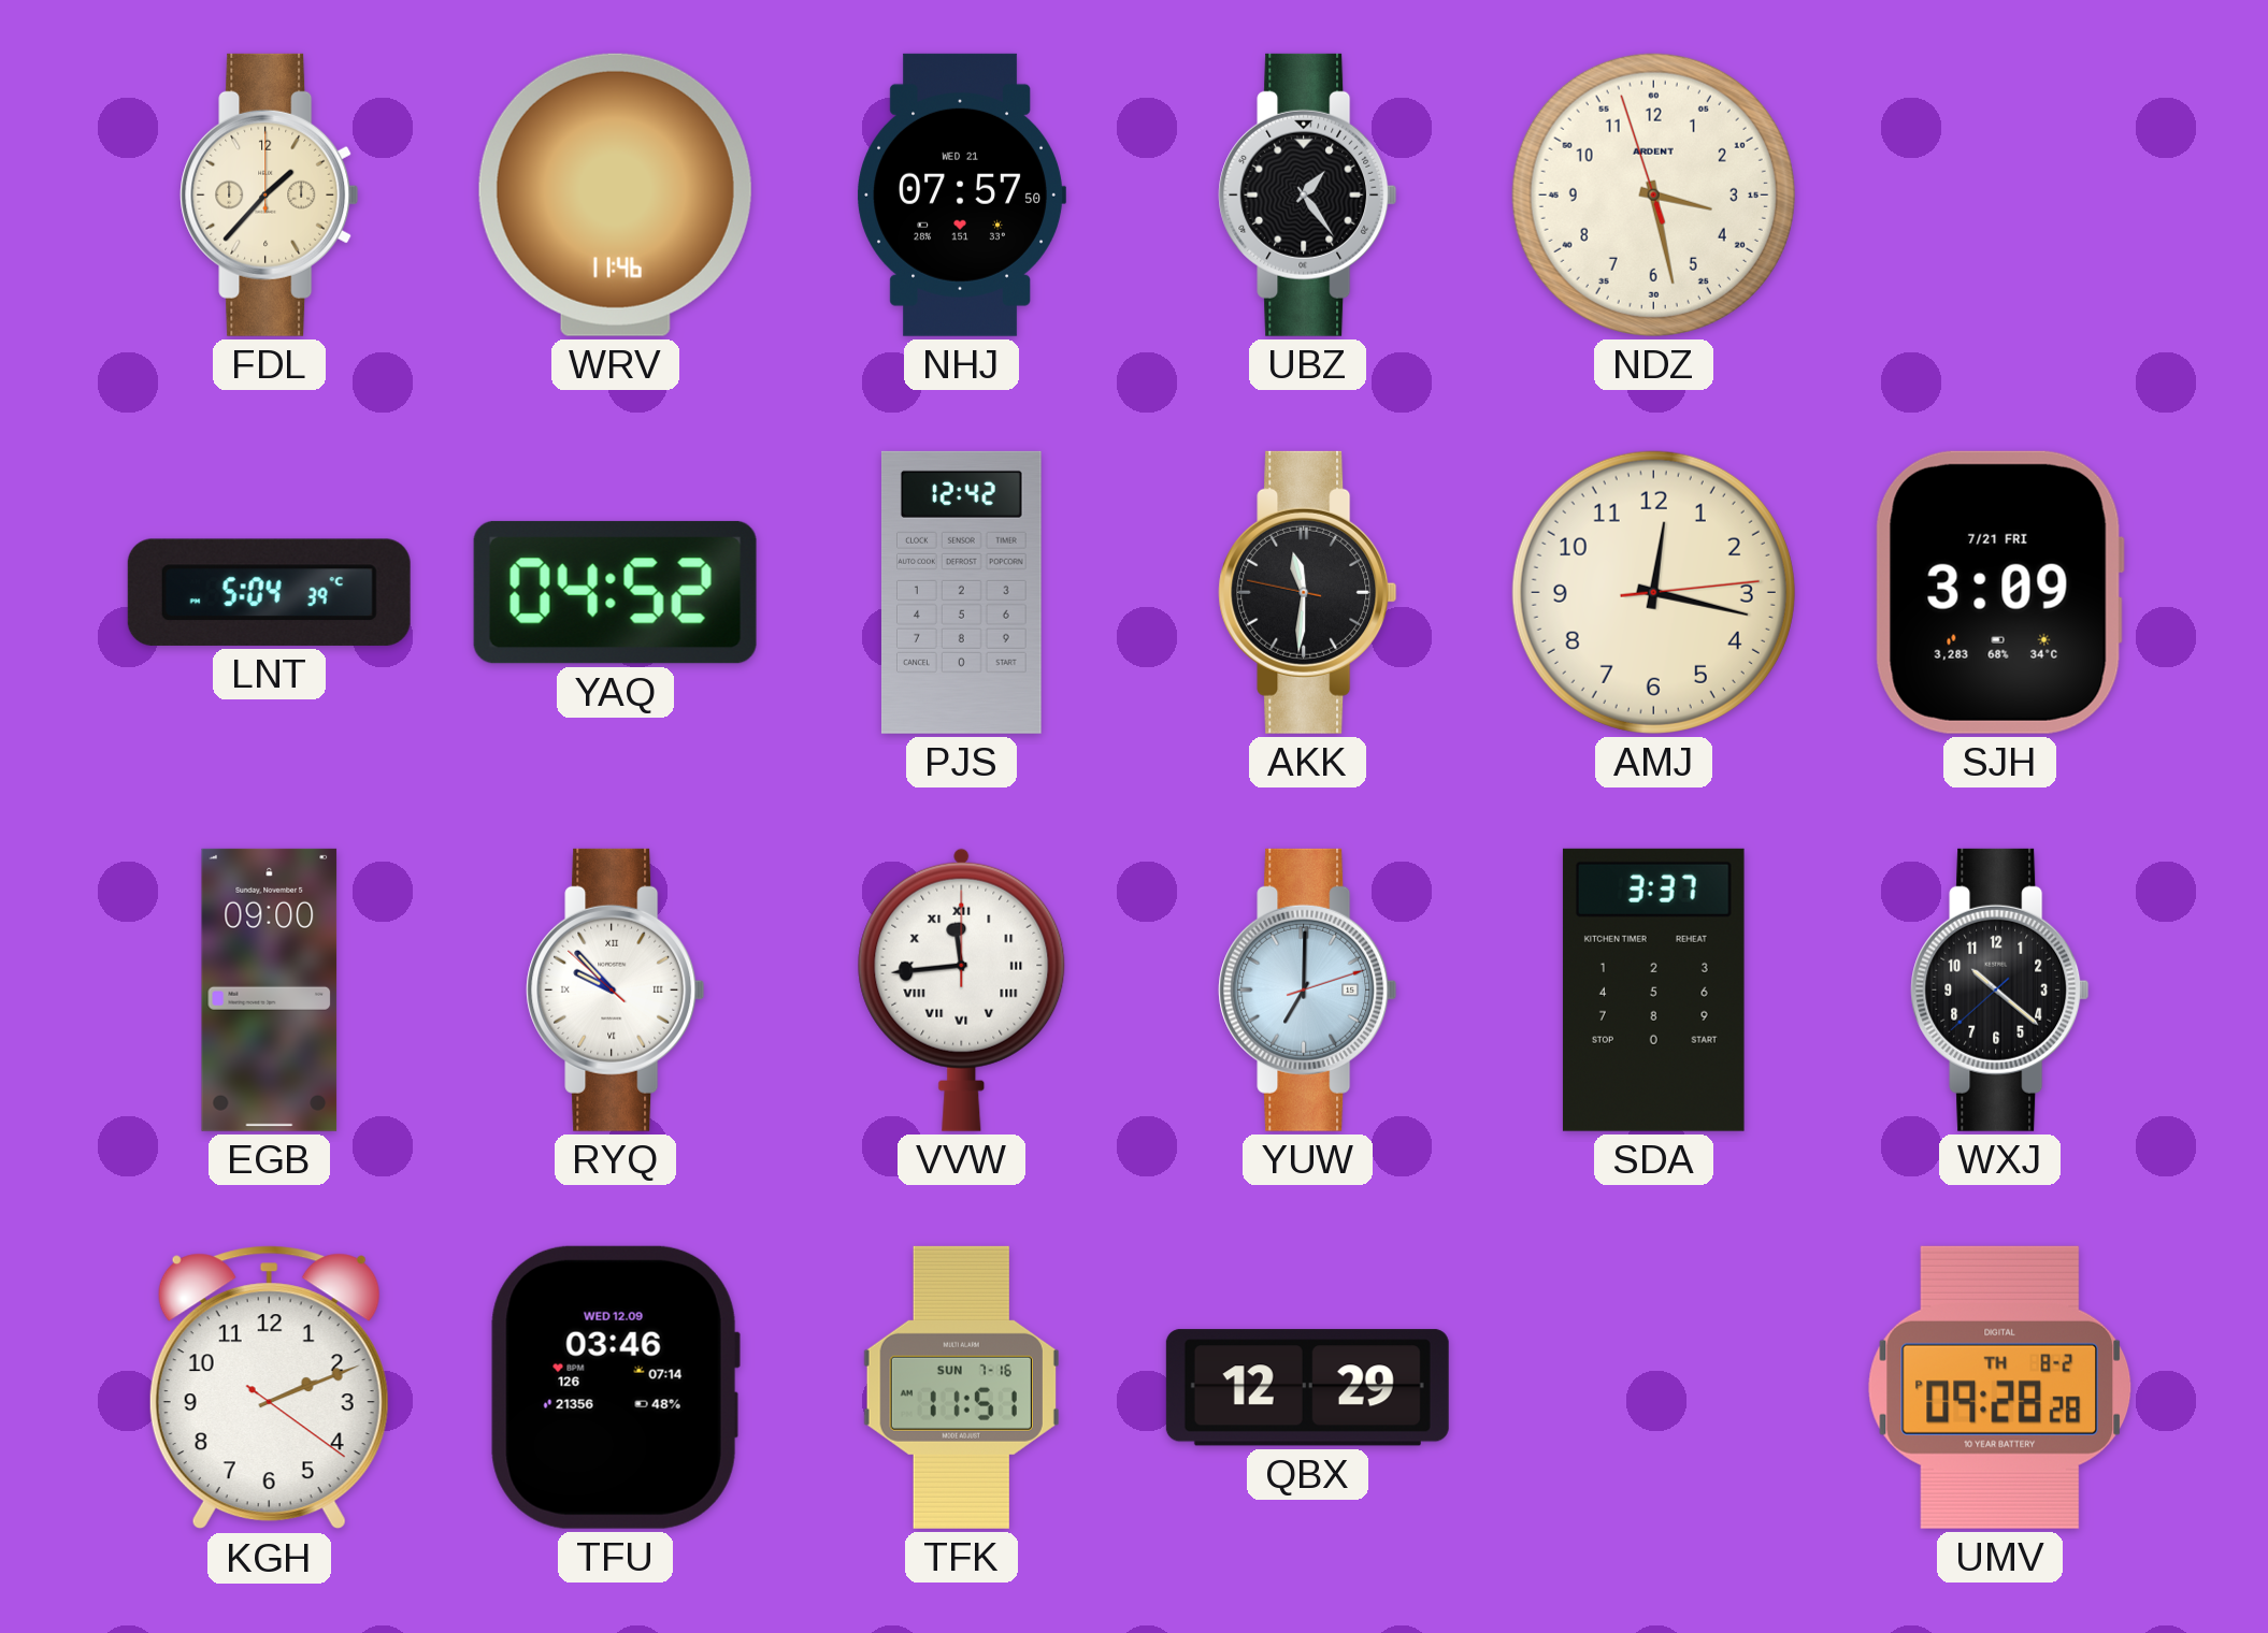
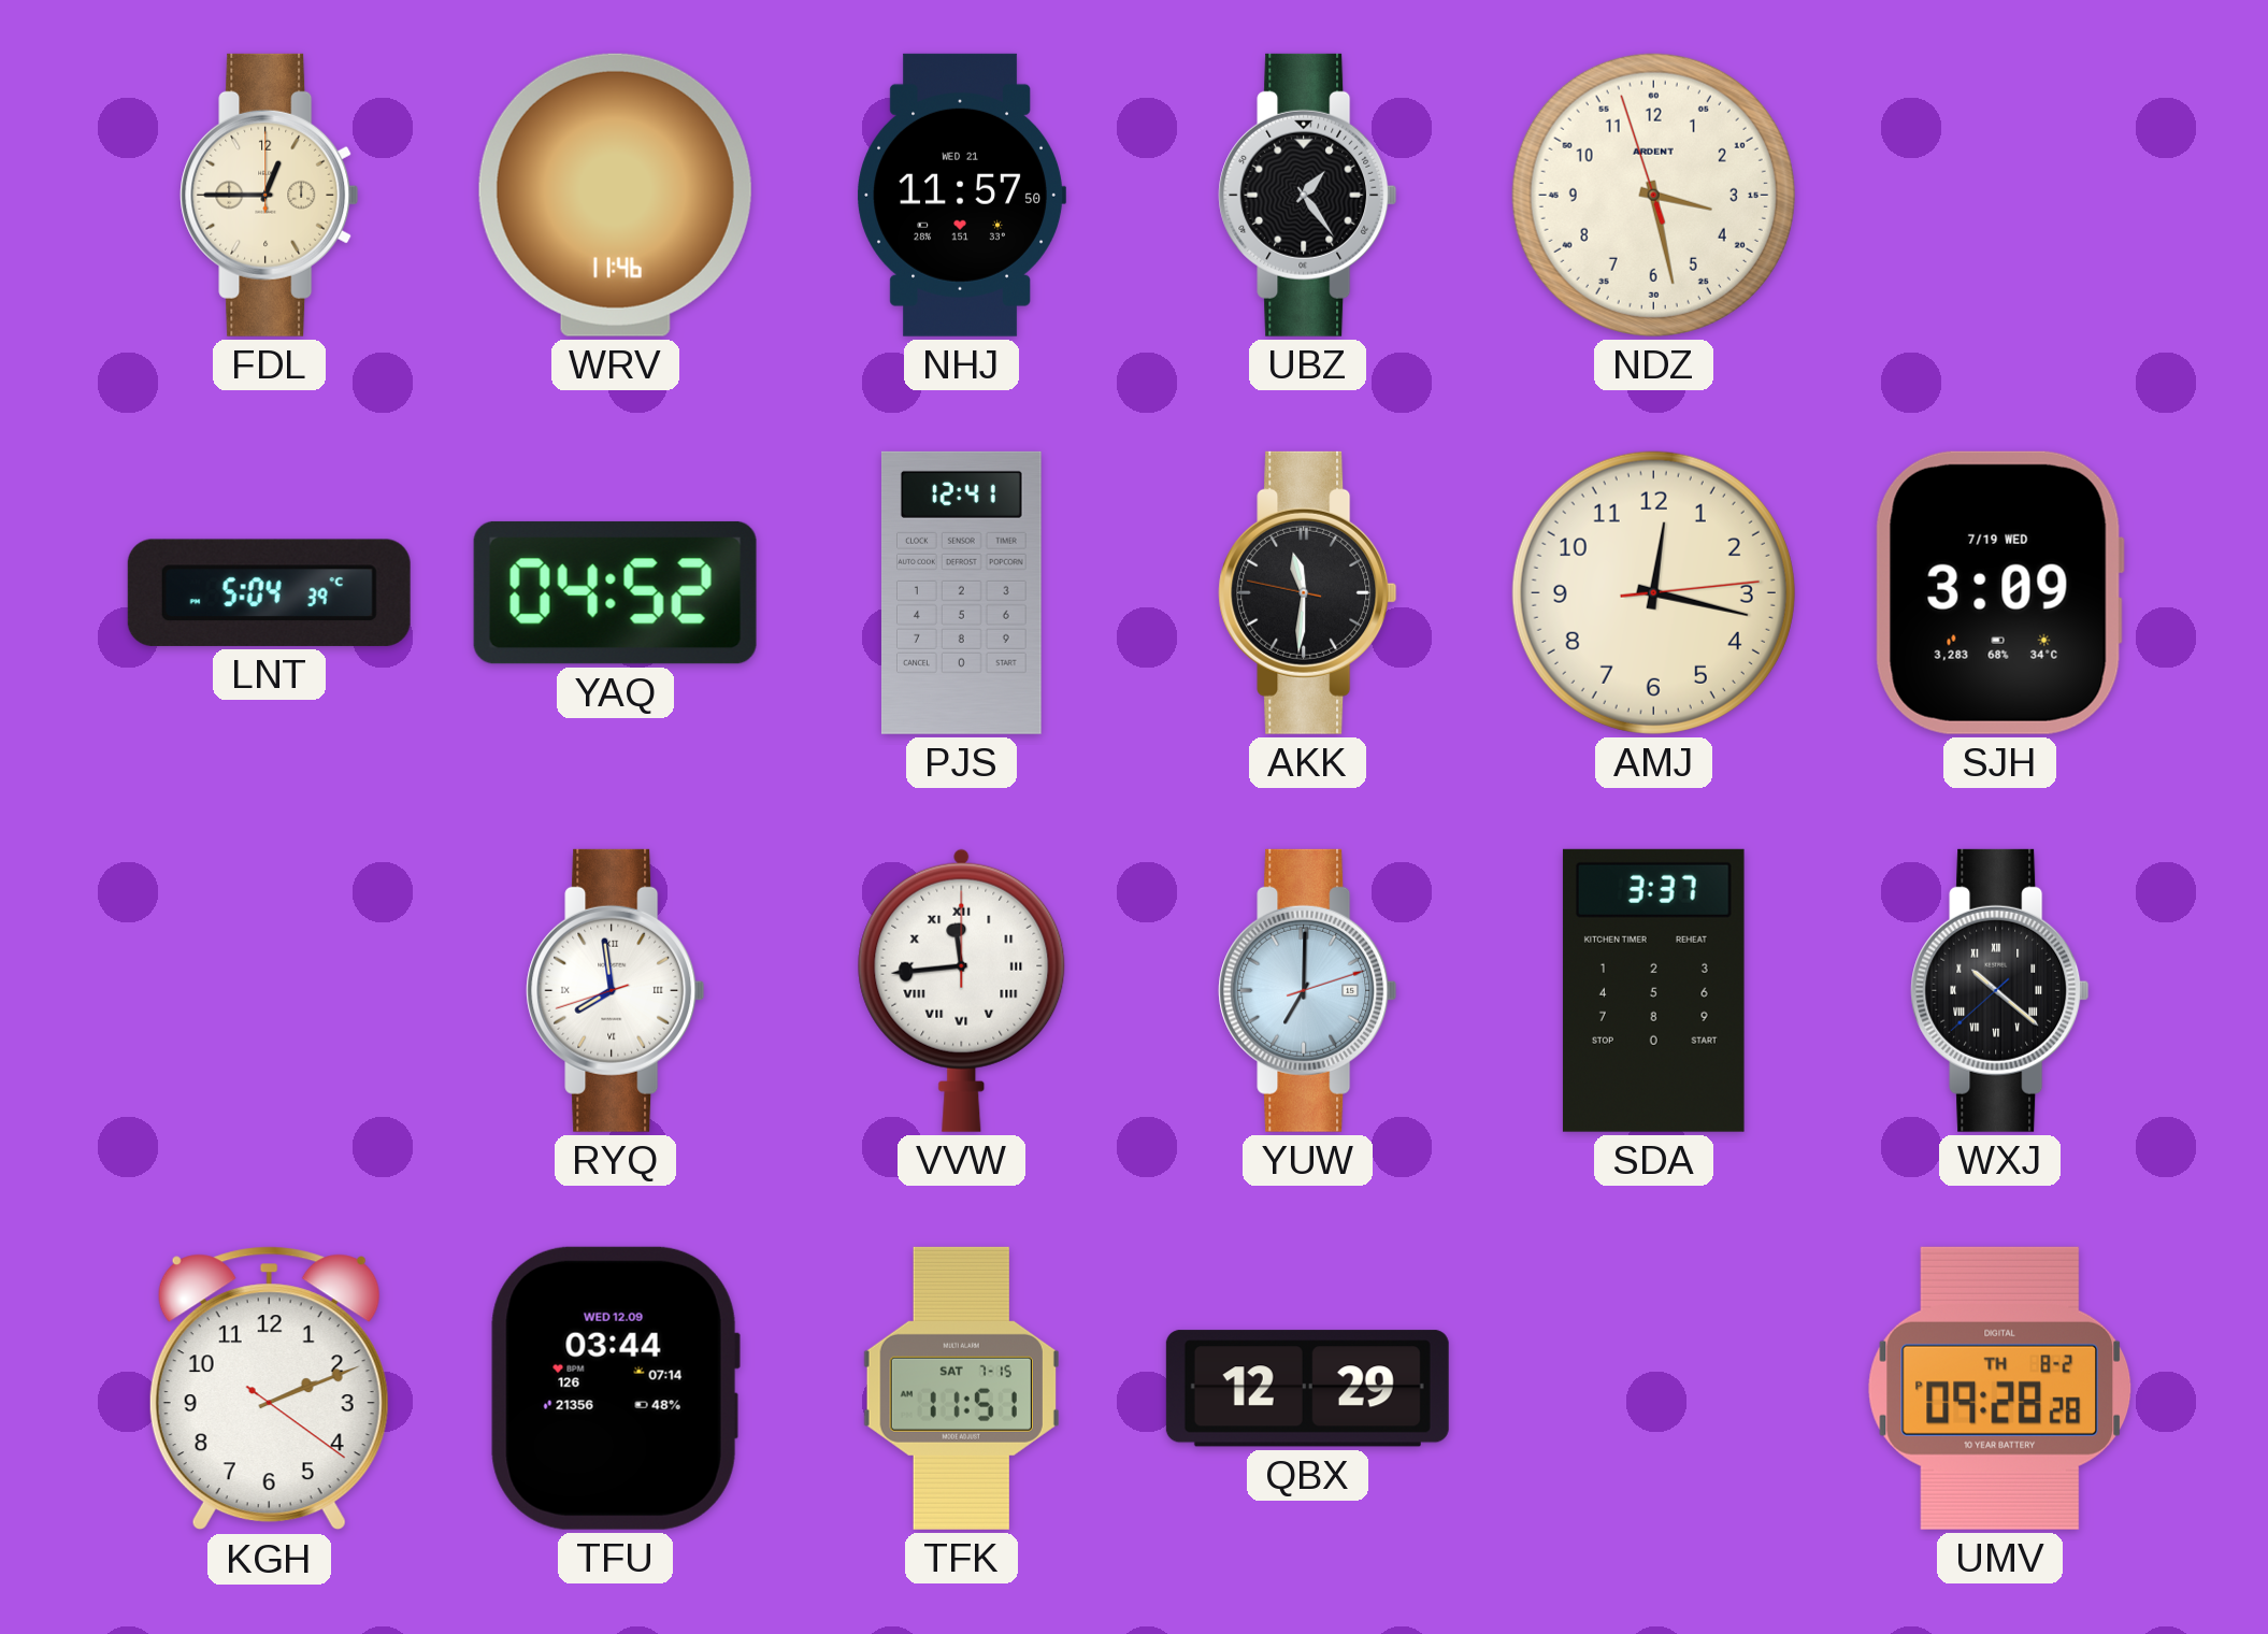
FDL: 1:37 -> 12:45 (270, 195)
NHJ: 07:57 -> 11:57 (961, 195)
PJS: 12:42 -> 12:41 (961, 592)
SJH date: 7/21 FRI -> 7/19 WED (1999, 592)
EGB: 09:00 -> none (270, 989)
RYQ: 9:52 -> 7:58 (616, 990)
WXJ numerals: Arabic -> Roman (2000, 990)
TFU: 03:46 -> 03:44 (615, 1388)
TFK date: SUN 7-16 -> SAT 7-15 (961, 1388)
